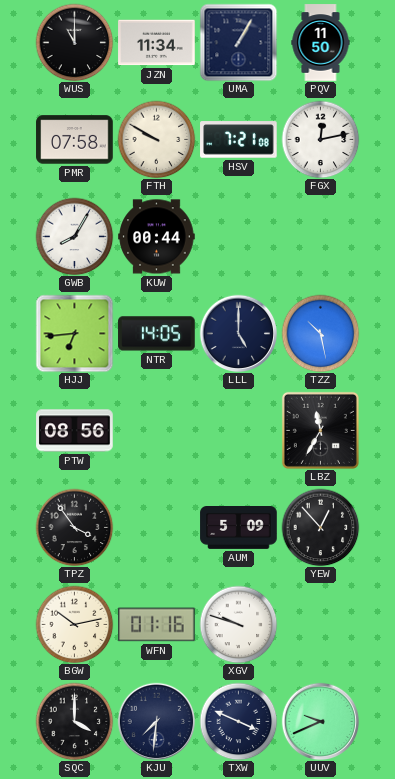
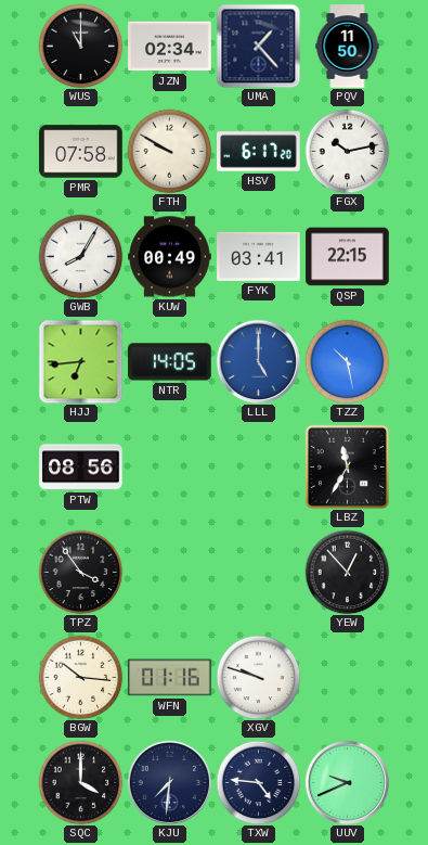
JZN: 11:34 -> 02:34 (170, 47)
UMA: 1:05 -> 1:23 (258, 46)
HSV: 7:21 -> 6:17 (259, 152)
FGX: 12:13 -> 10:13 (347, 151)
KUW: 00:44 -> 00:49 (170, 257)
FYK: none -> 03:41 (259, 256)
QSP: none -> 22:15 (348, 257)
LLL dial: navy -> blue (258, 361)
AUM: 5:09 -> none (239, 528)
BGW: 10:13 -> 10:16 (80, 677)
TXW: 3:49 -> 4:46 (258, 782)
